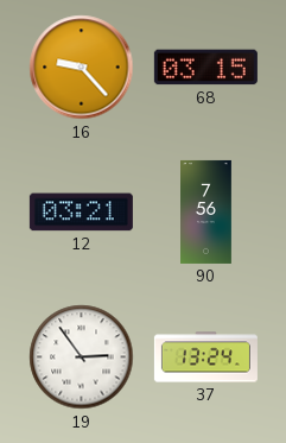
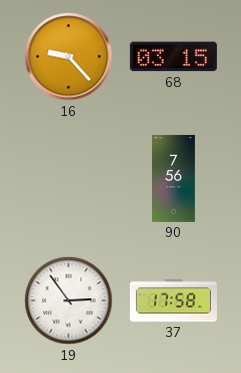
12: 03:21 -> none (81, 213)
37: 13:24 -> 17:58 (173, 301)
